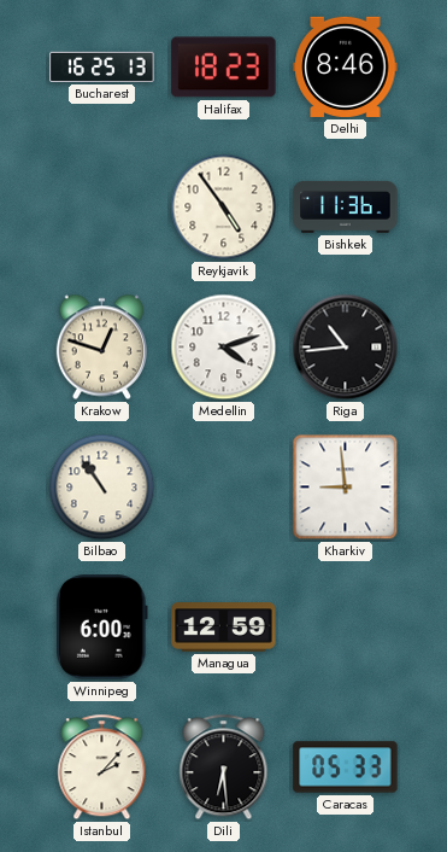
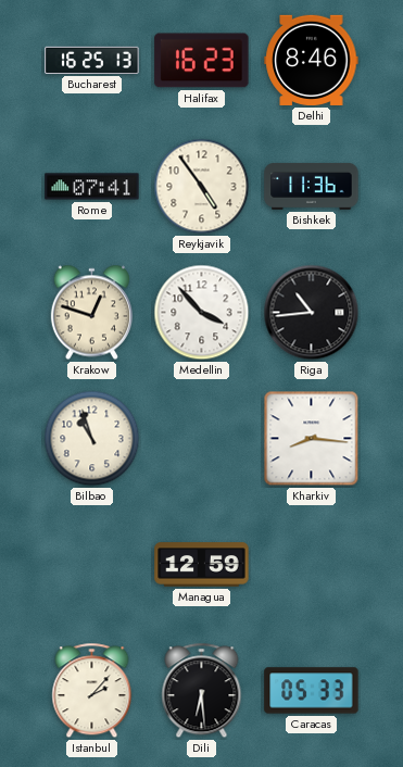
Halifax: 18:23 -> 16:23 (202, 61)
Rome: none -> 07:41 (92, 187)
Medellin: 4:12 -> 3:53 (202, 313)
Bilbao: 10:54 -> 10:57 (92, 439)
Kharkiv: 8:59 -> 8:16 (312, 439)
Winnipeg: 6:00 -> none (102, 628)
